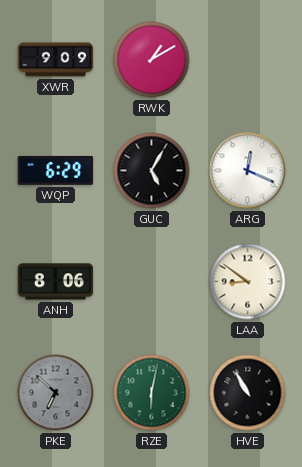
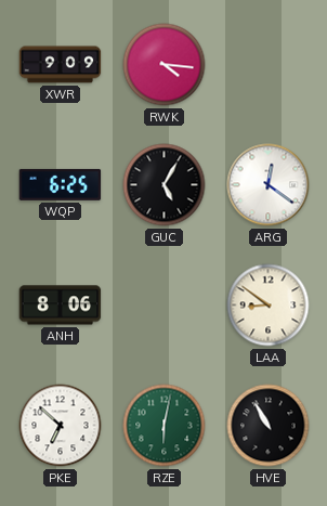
RWK: 1:10 -> 4:16 (165, 65)
WQP: 6:29 -> 6:25 (61, 184)
ARG: 12:19 -> 12:21 (269, 185)
PKE dial: grey -> white (61, 426)
